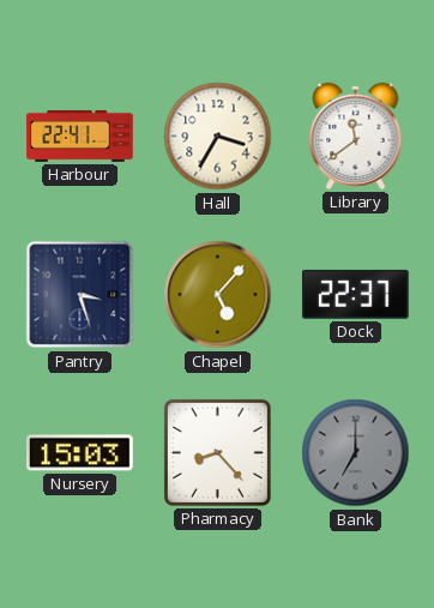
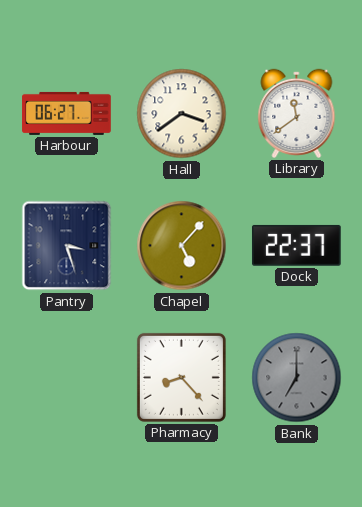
Harbour: 22:41 -> 06:27 (67, 113)
Hall: 3:35 -> 3:39 (182, 114)
Nursery: 15:03 -> none (80, 453)
